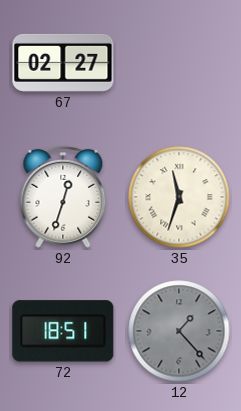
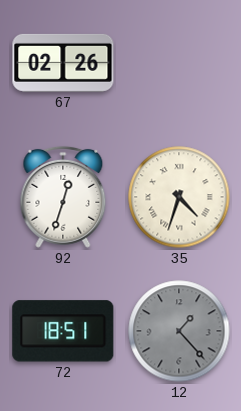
67: 02:27 -> 02:26 (63, 63)
35: 11:33 -> 4:33 (179, 197)
